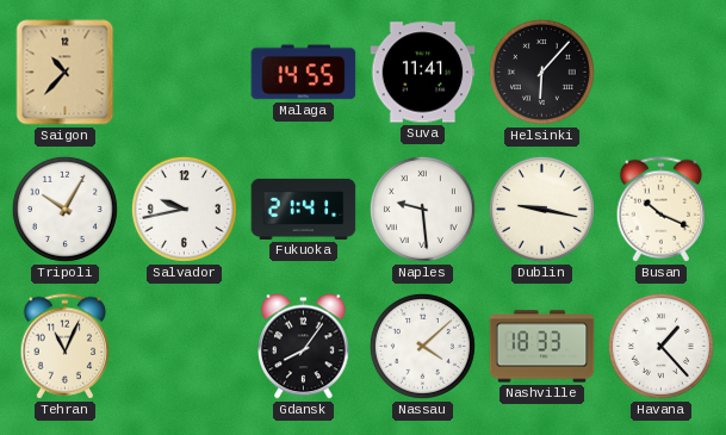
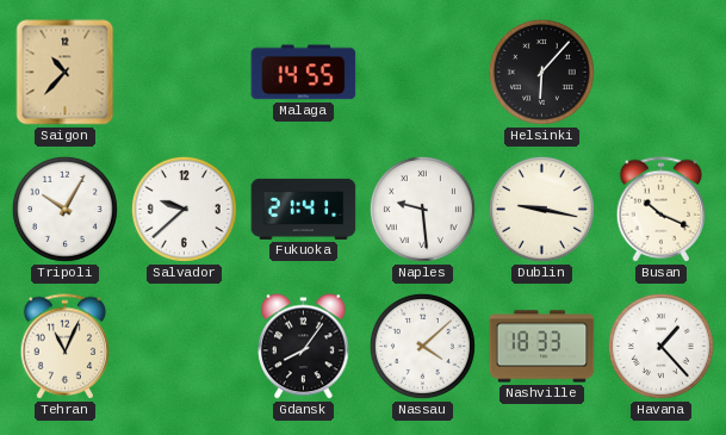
Suva: 11:41 -> none (423, 73)
Salvador: 9:43 -> 9:38 (184, 209)
